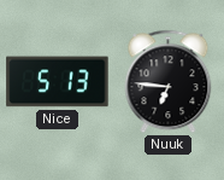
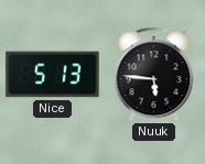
Nuuk: 6:46 -> 5:46 (154, 75)
